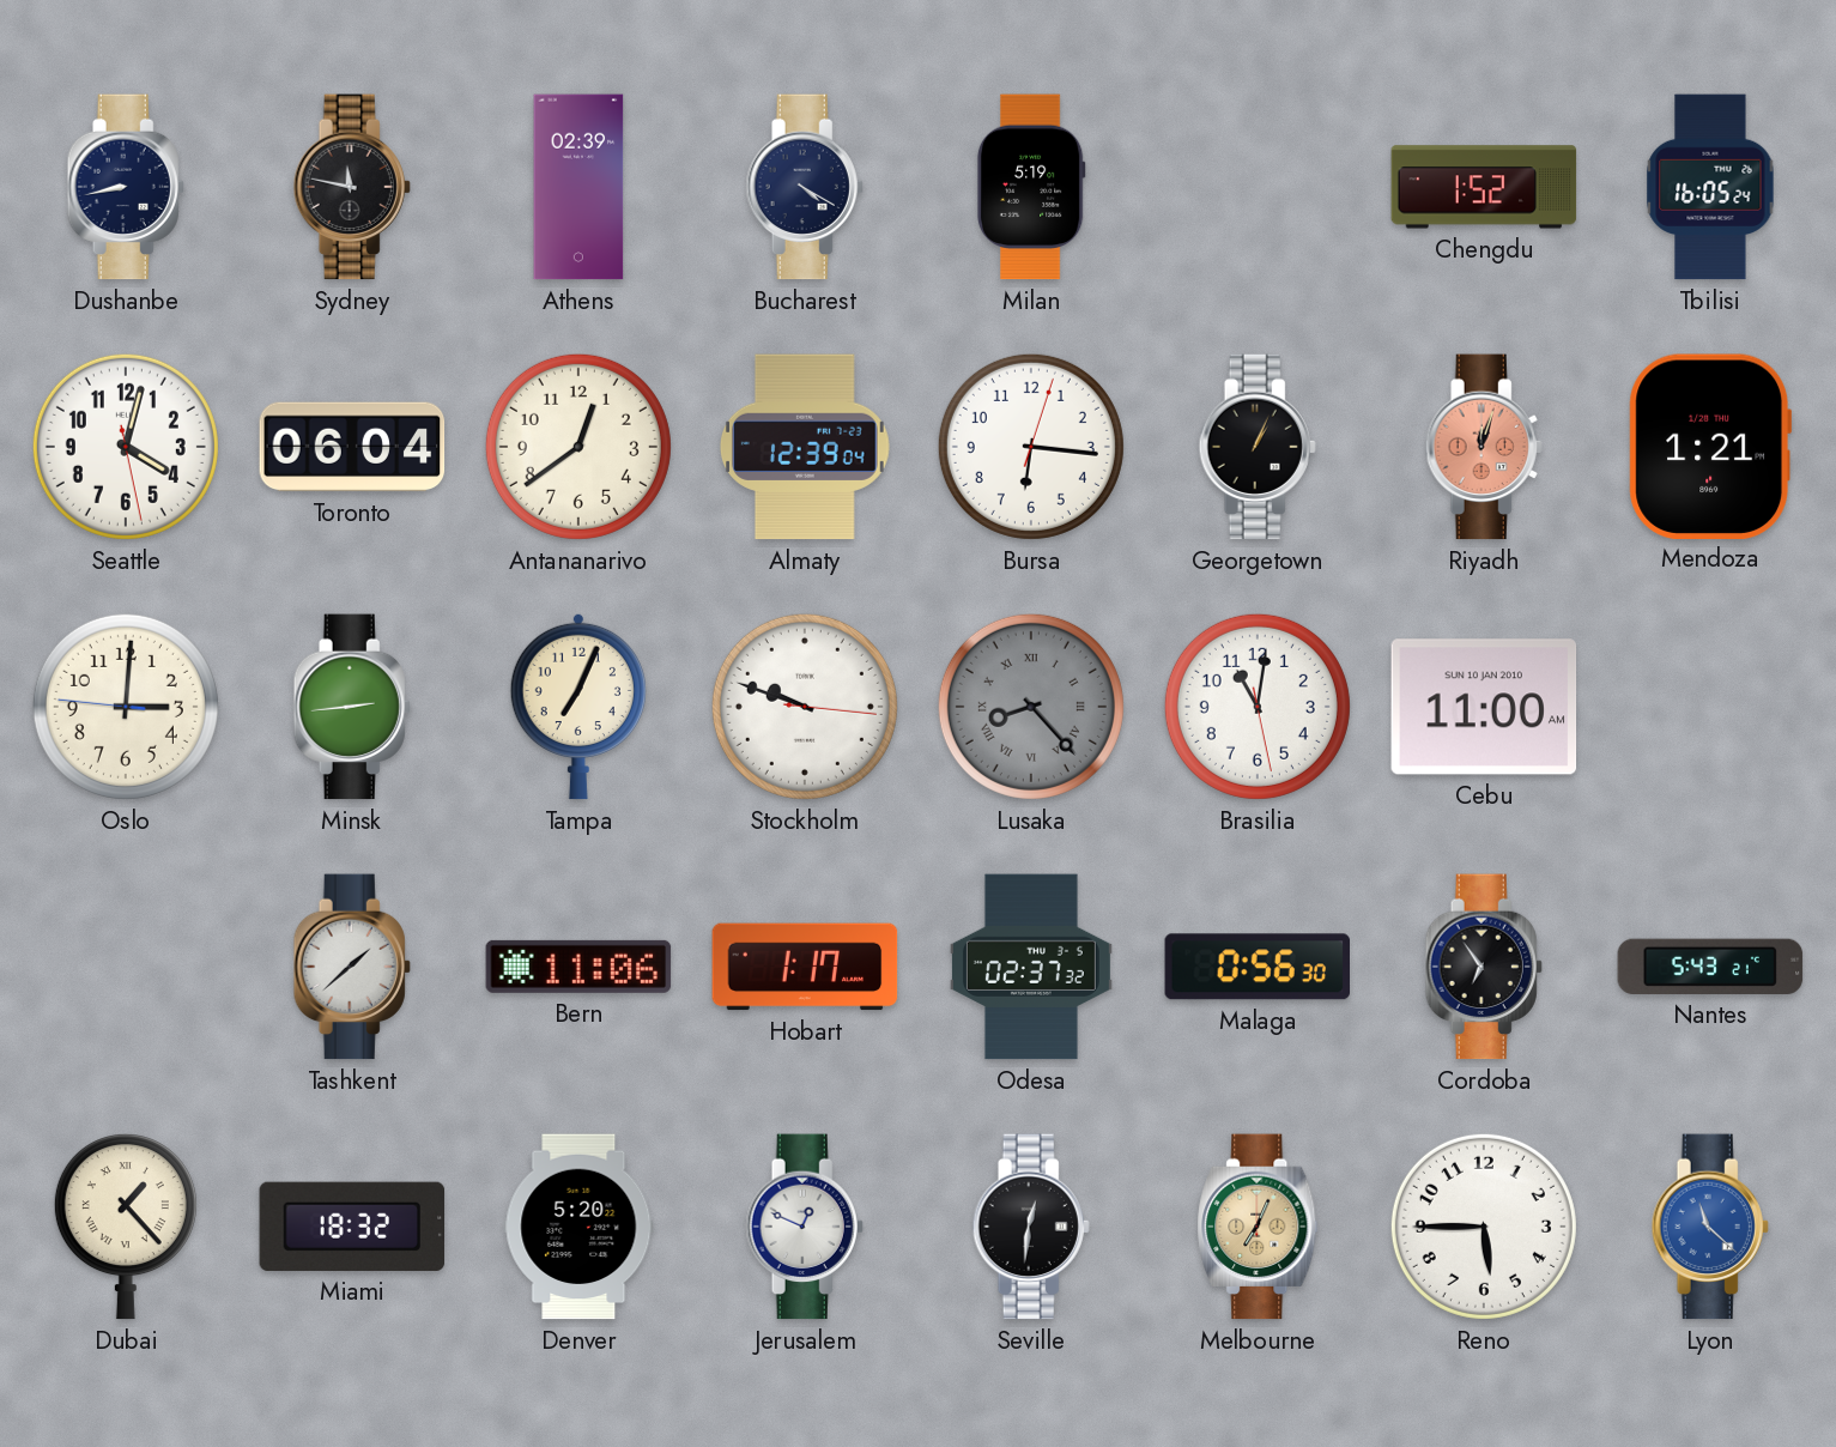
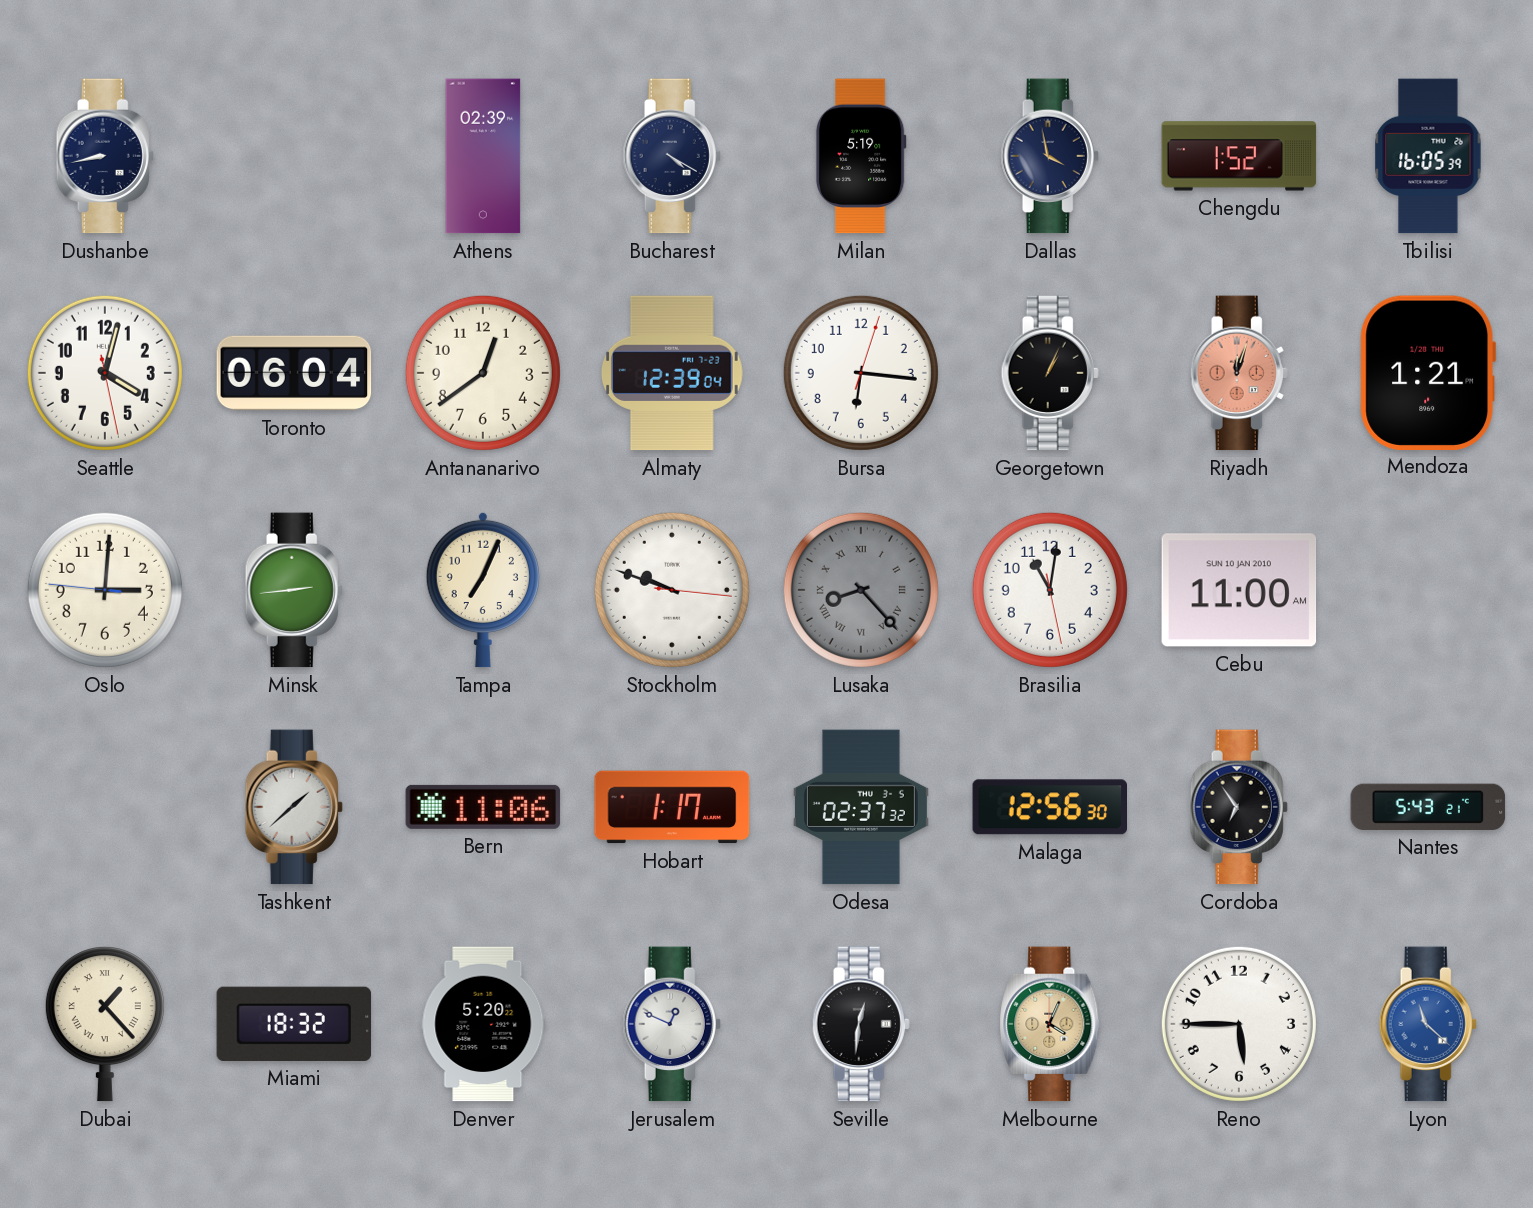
Sydney: 11:47 -> none (352, 187)
Dallas: none -> 3:58 (1050, 156)
Tbilisi: 16:05:24 -> 16:05:39 (1428, 156)
Malaga: 0:56 -> 12:56 (1050, 807)
Melbourne: 7:04 -> 4:04 (1050, 1024)
